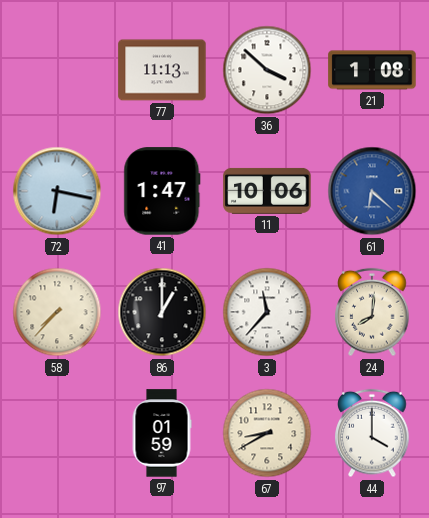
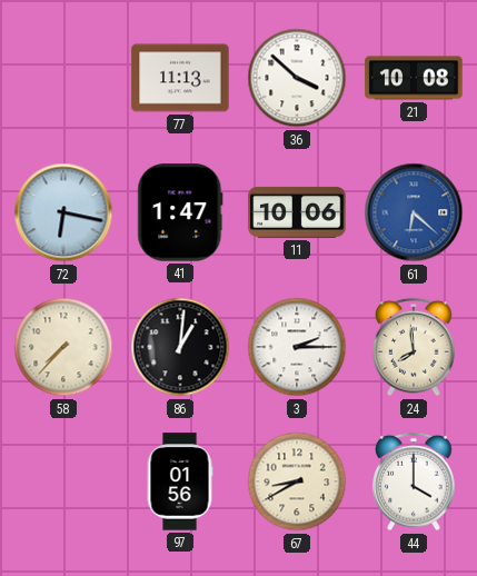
21: 1:08 -> 10:08 (414, 78)
86: 1:00 -> 1:01 (180, 347)
3: 11:37 -> 2:15 (297, 347)
24: 8:01 -> 7:59 (414, 347)
97: 01:59 -> 01:56 (180, 481)
